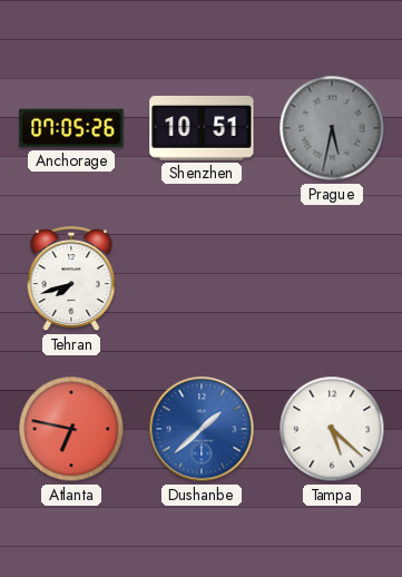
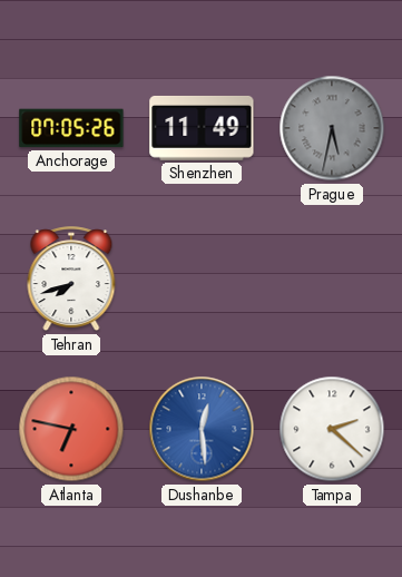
Shenzhen: 10:51 -> 11:49 (202, 128)
Dushanbe: 1:38 -> 12:29 (202, 429)
Tampa: 5:22 -> 2:22 (332, 429)
